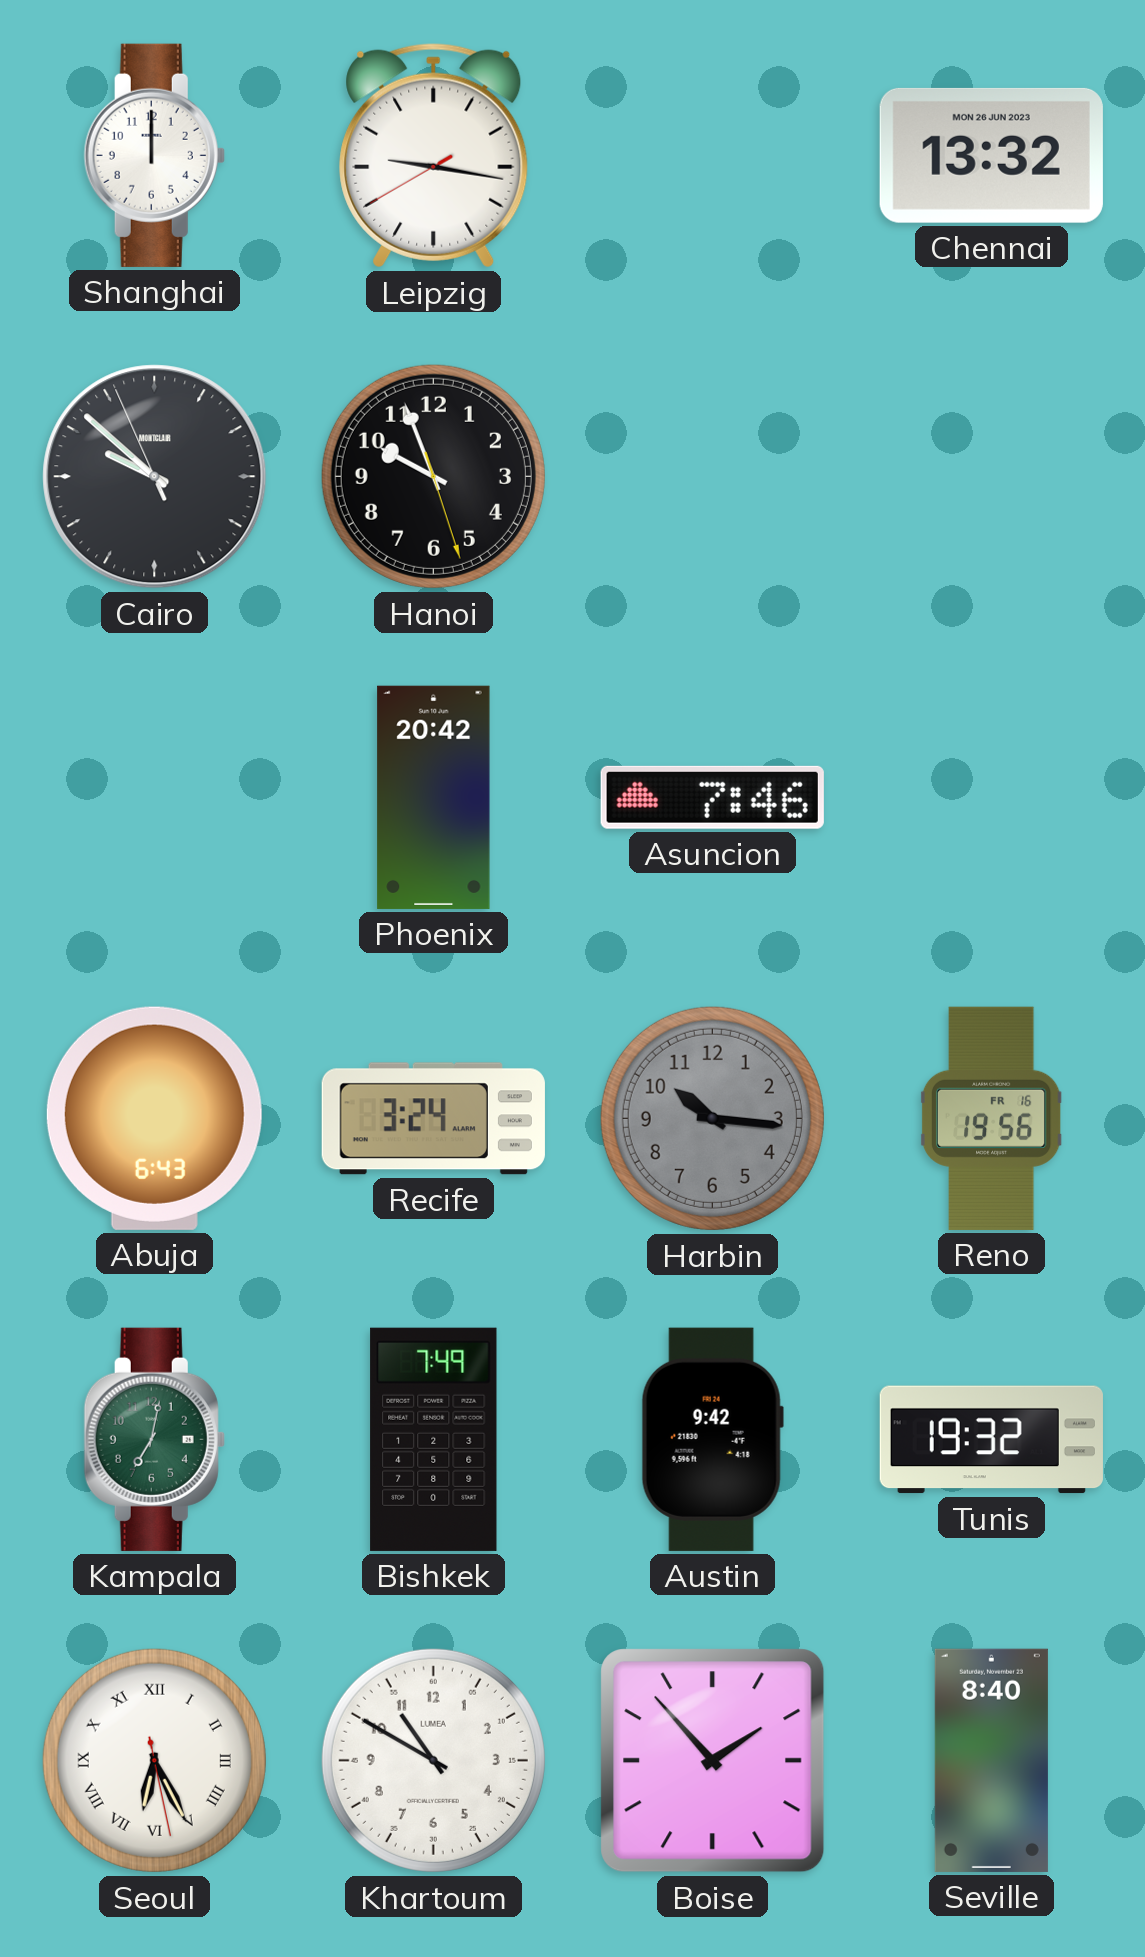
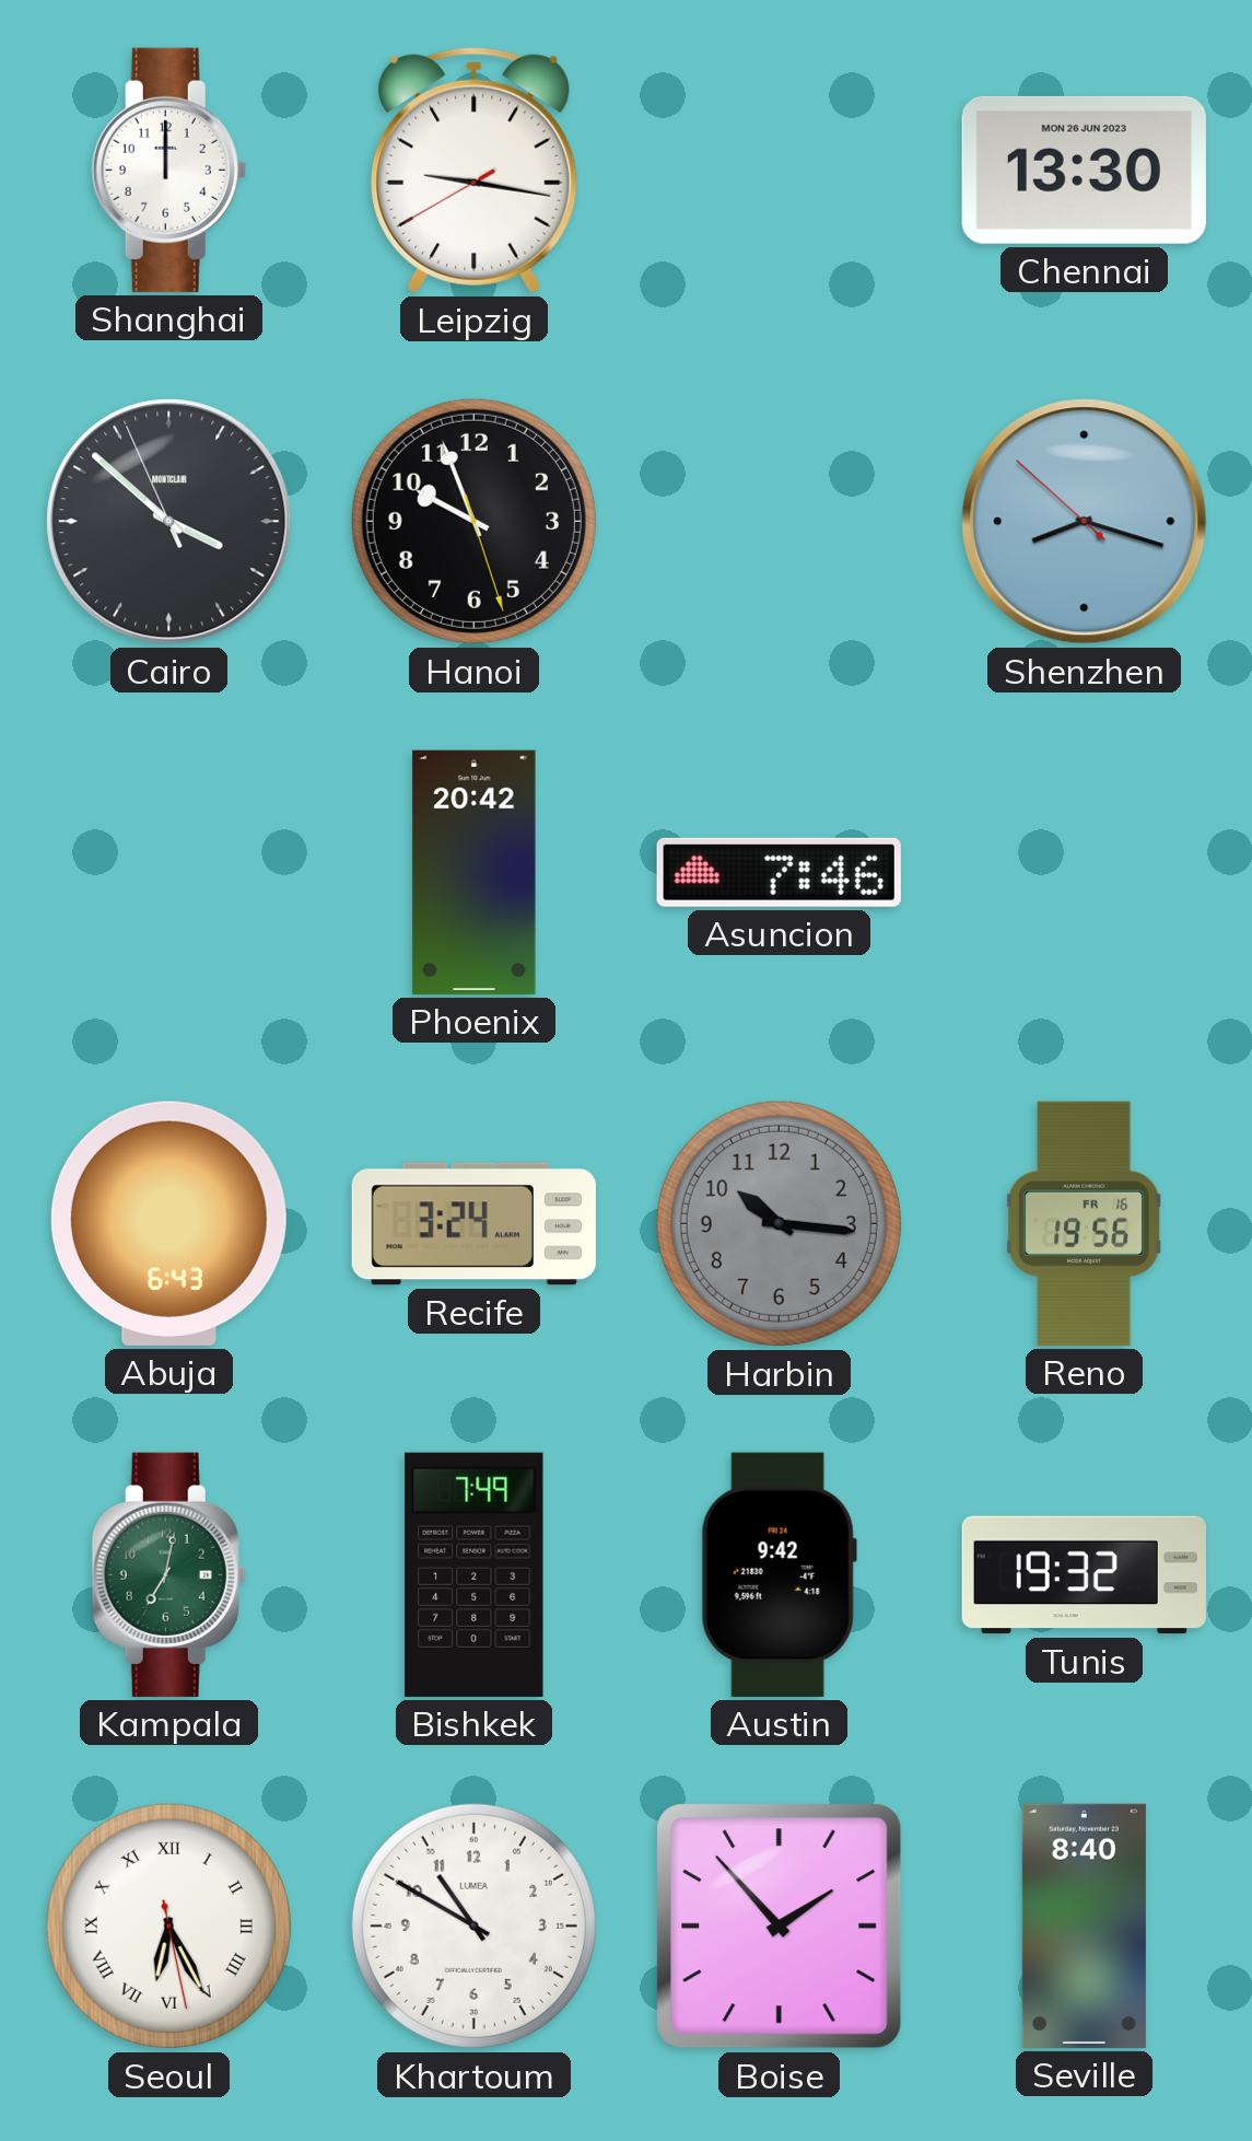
Chennai: 13:32 -> 13:30 (1084, 170)
Cairo: 9:51 -> 3:51 (169, 522)
Shenzhen: none -> 8:17 (1085, 522)
